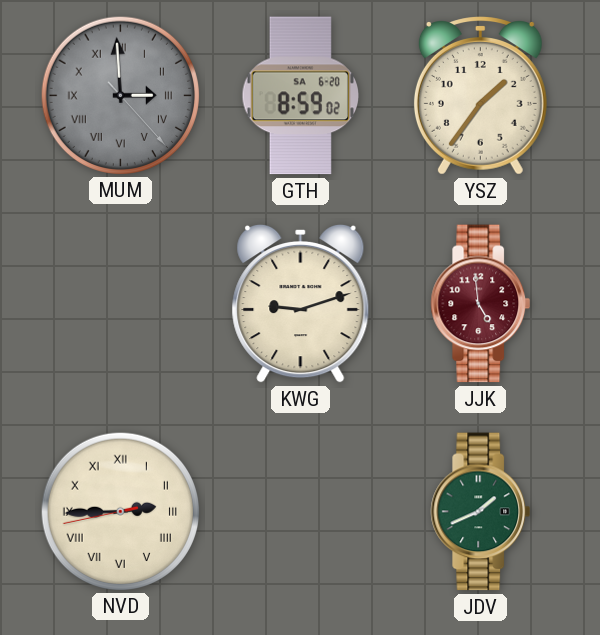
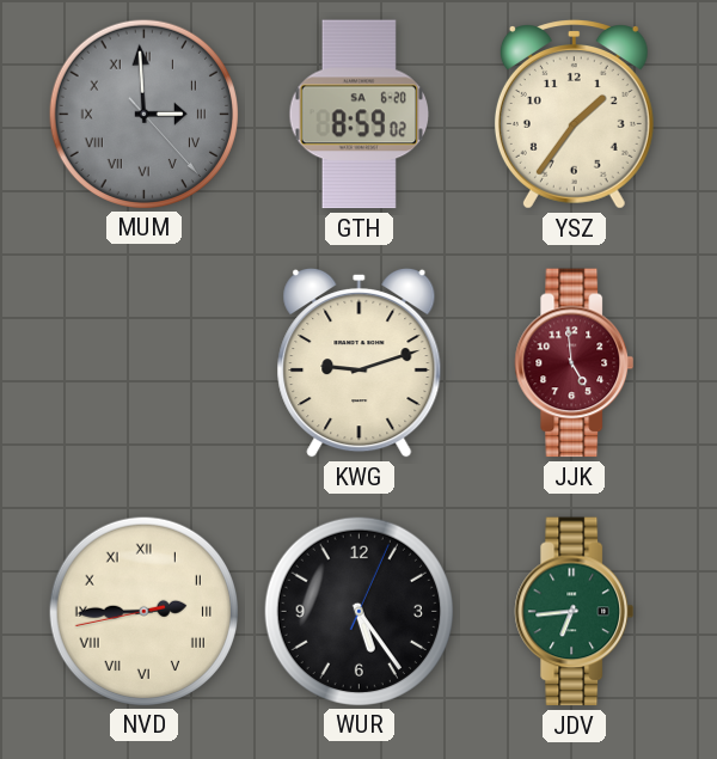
WUR: none -> 5:24 (358, 611)
JDV: 1:41 -> 6:44 (575, 612)
